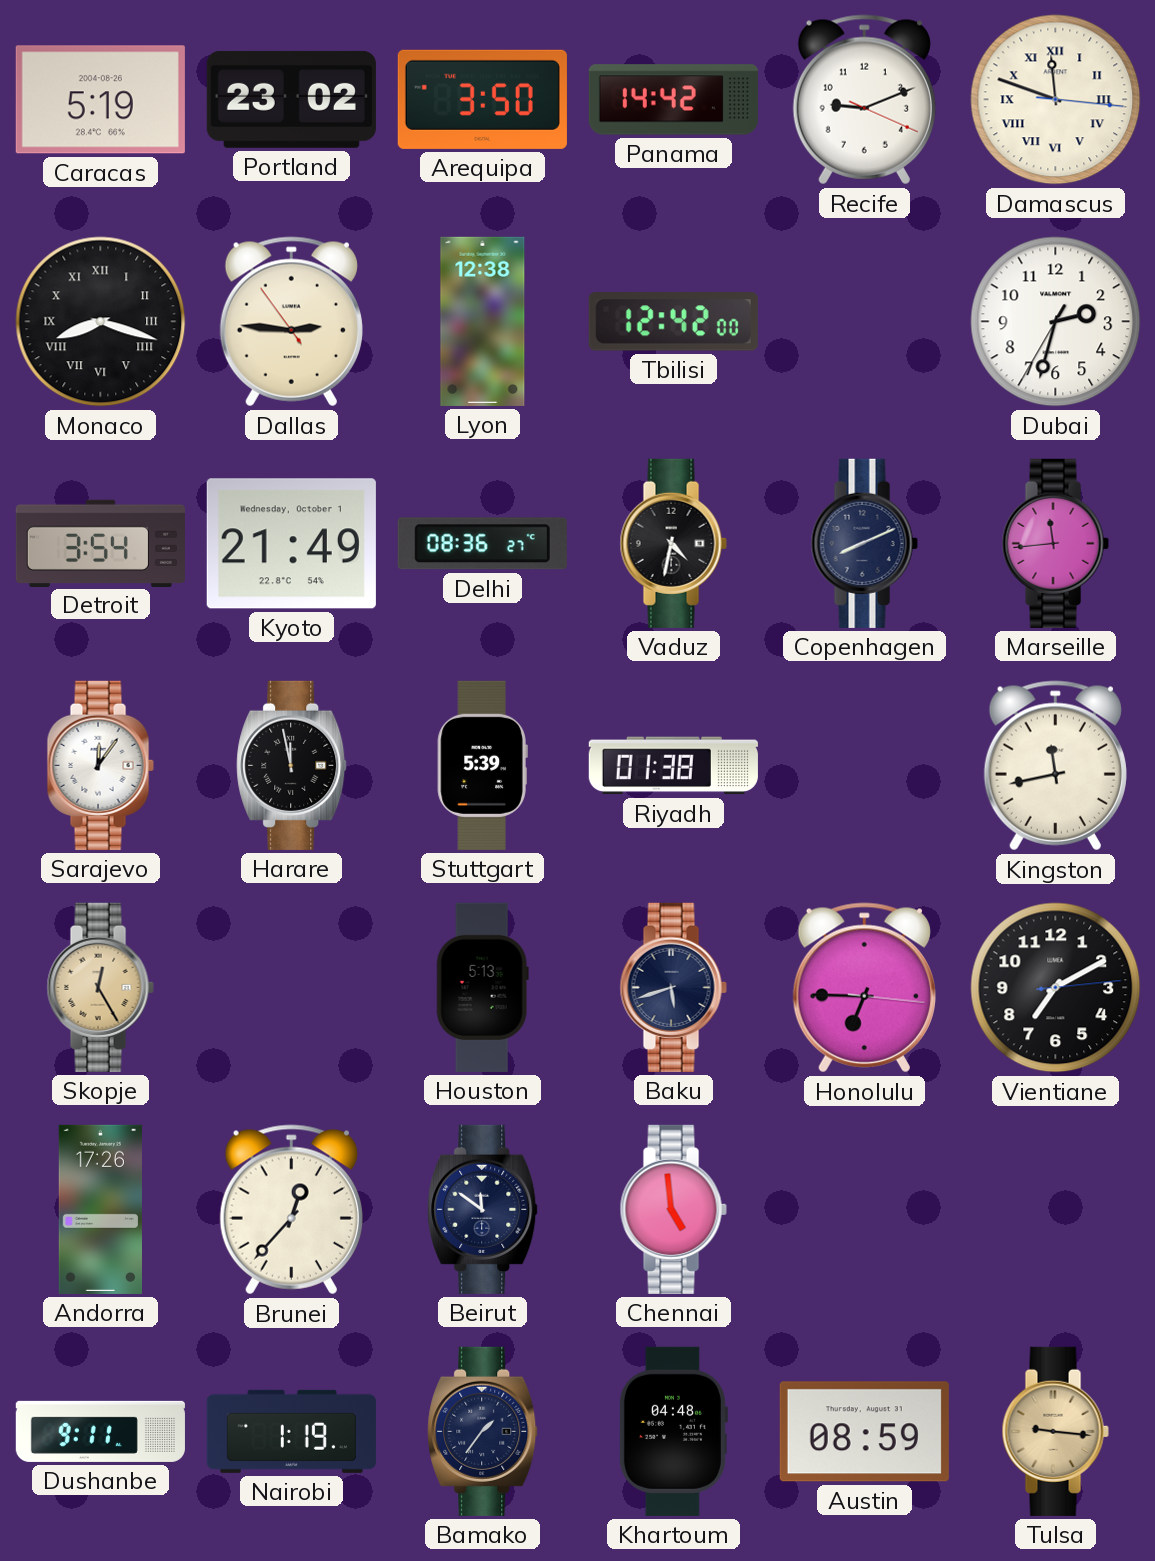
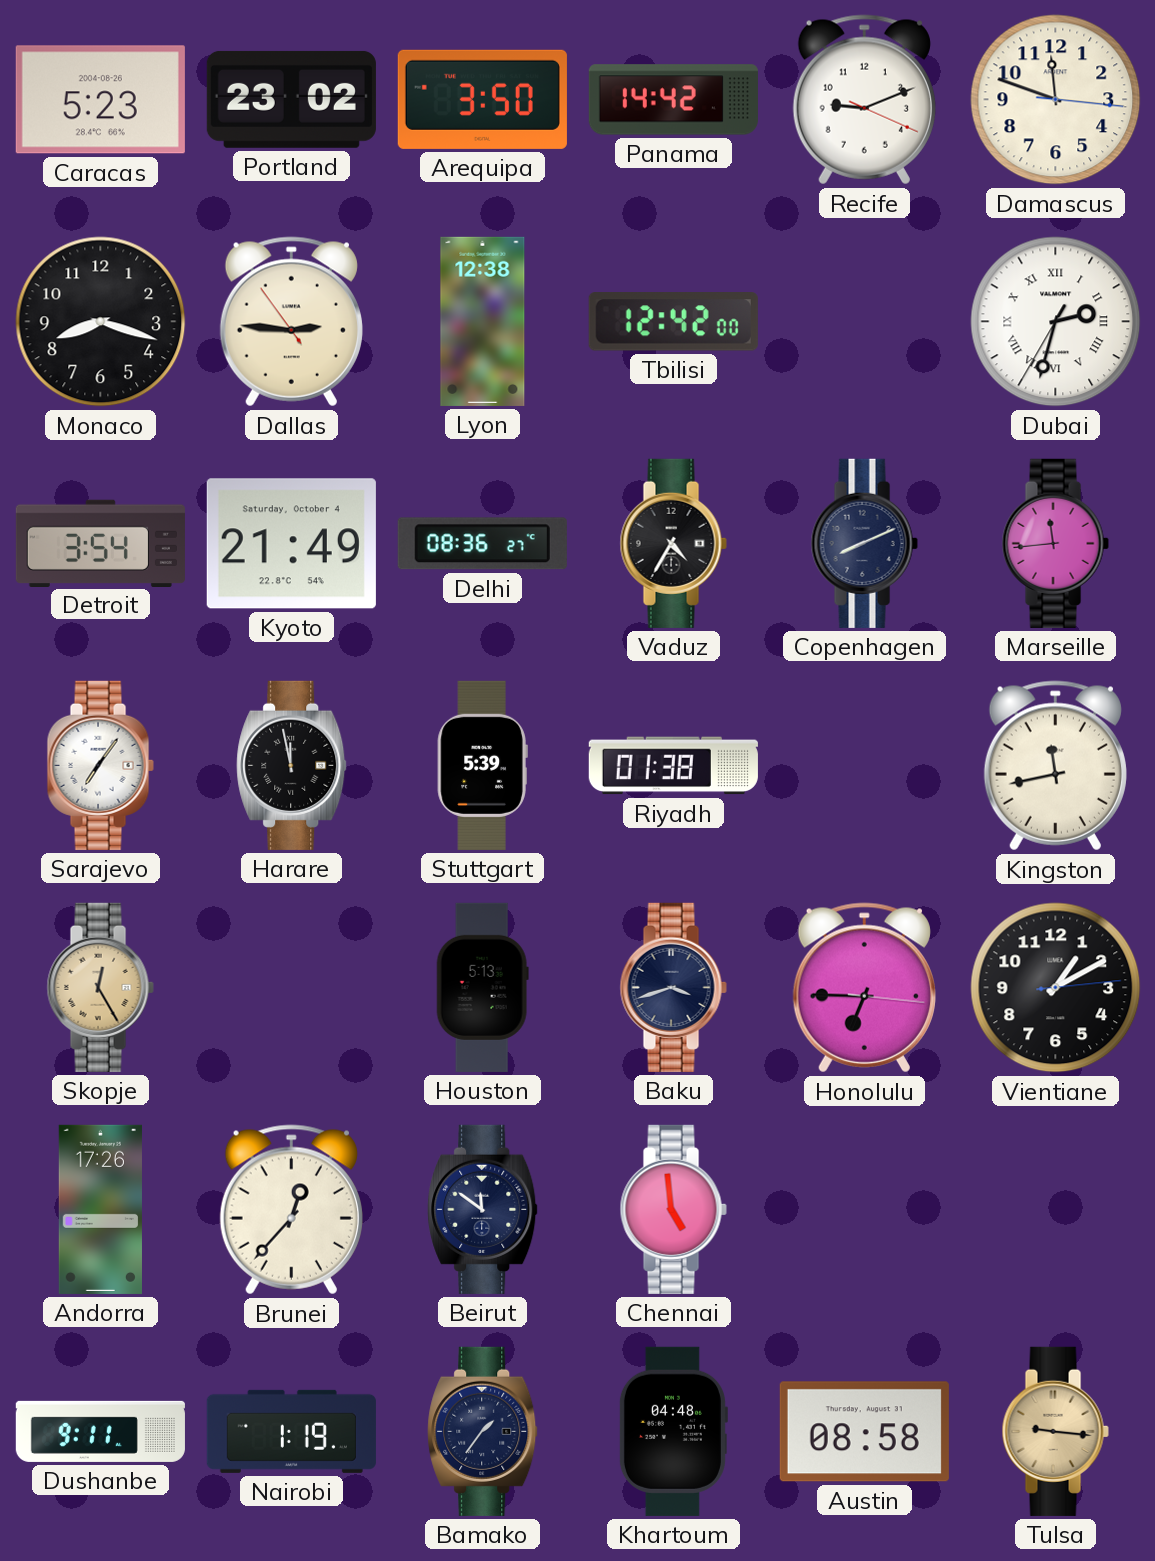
Caracas: 5:19 -> 5:23 (100, 100)
Damascus numerals: Roman -> Arabic (1056, 100)
Monaco numerals: Roman -> Arabic (101, 322)
Dubai numerals: Arabic -> Roman (1056, 322)
Kyoto date: Wednesday, October 1 -> Saturday, October 4 (291, 544)
Vaduz: 4:32 -> 4:35 (673, 543)
Sarajevo: 12:06 -> 7:06 (100, 765)
Baku: 5:42 -> 3:42 (673, 987)
Vientiane: 7:10 -> 1:10 (1056, 988)
Austin: 08:59 -> 08:58 (864, 1432)
